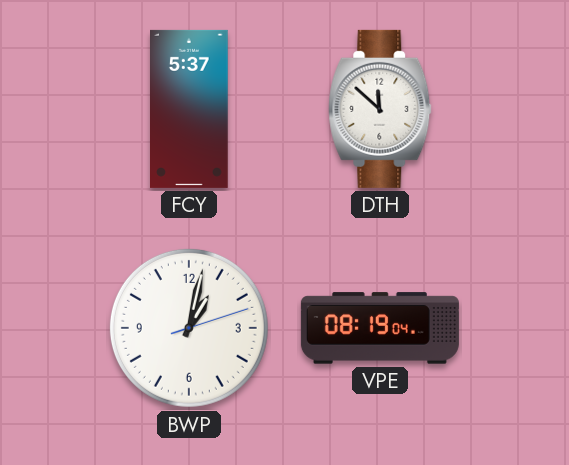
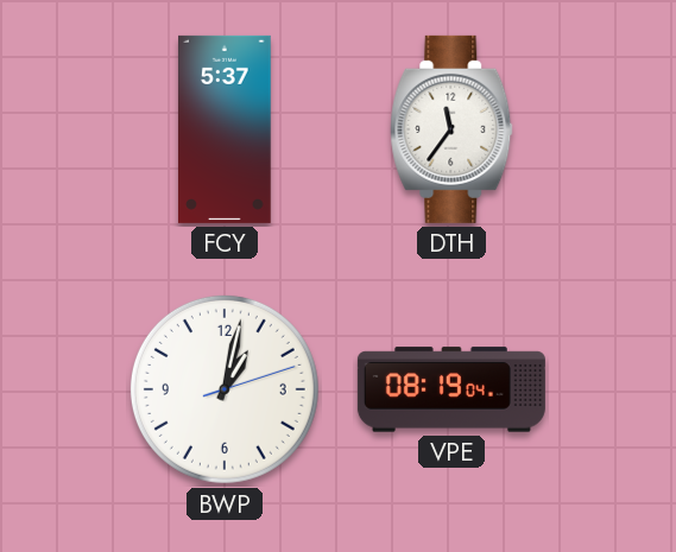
DTH: 11:52 -> 11:36 (451, 129)
